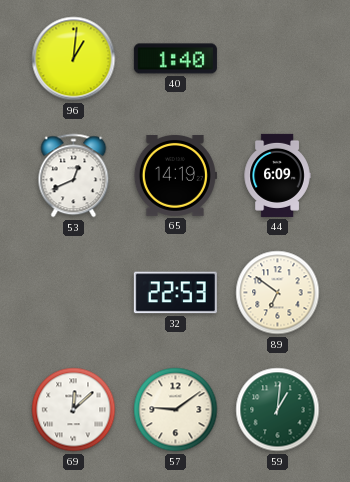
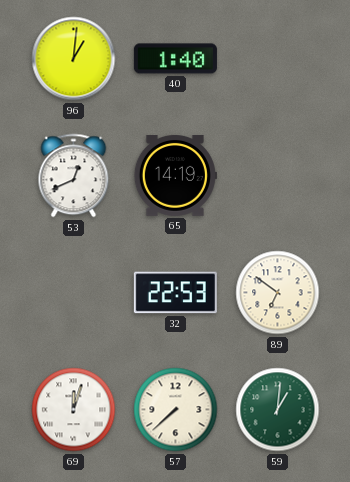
44: 6:09 -> none (277, 175)
69: 12:08 -> 12:03 (74, 410)
57: 9:09 -> 7:38 (176, 410)
